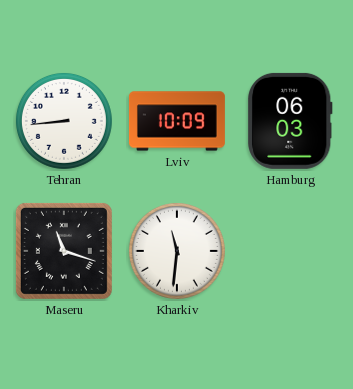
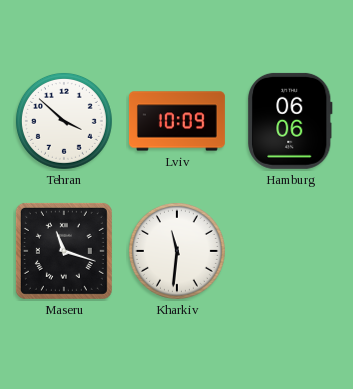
Tehran: 8:44 -> 3:52 (64, 121)
Hamburg: 06:03 -> 06:06 (290, 121)
